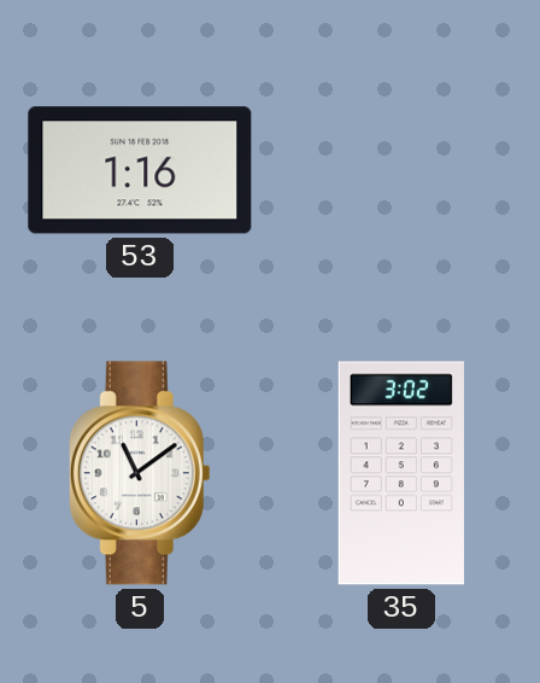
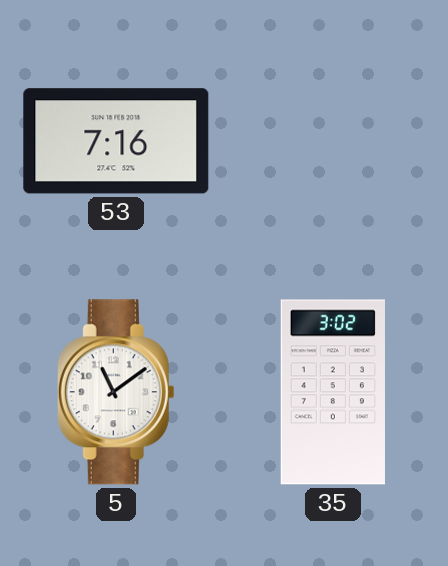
53: 1:16 -> 7:16 (116, 141)
